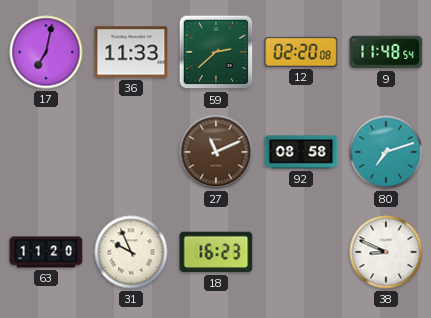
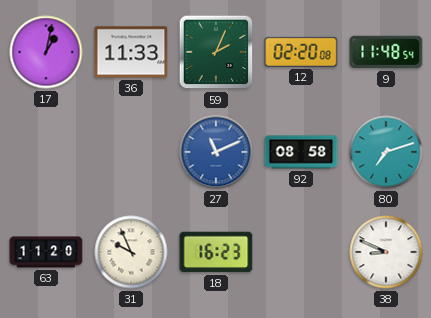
17: 7:02 -> 1:02 (46, 52)
59: 2:38 -> 2:04 (216, 52)
27 dial: brown -> blue (216, 152)
